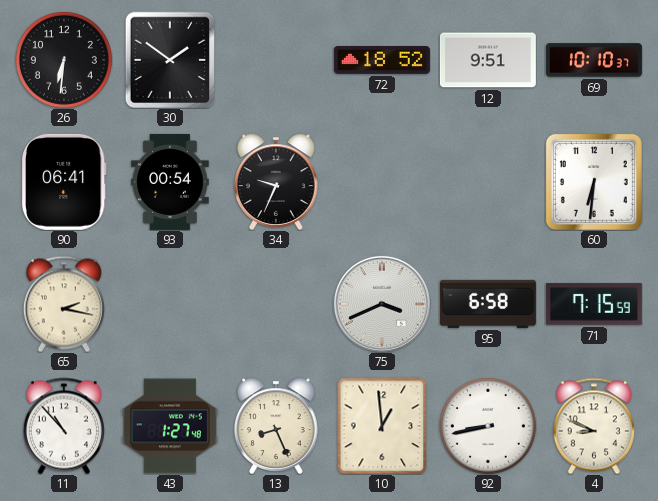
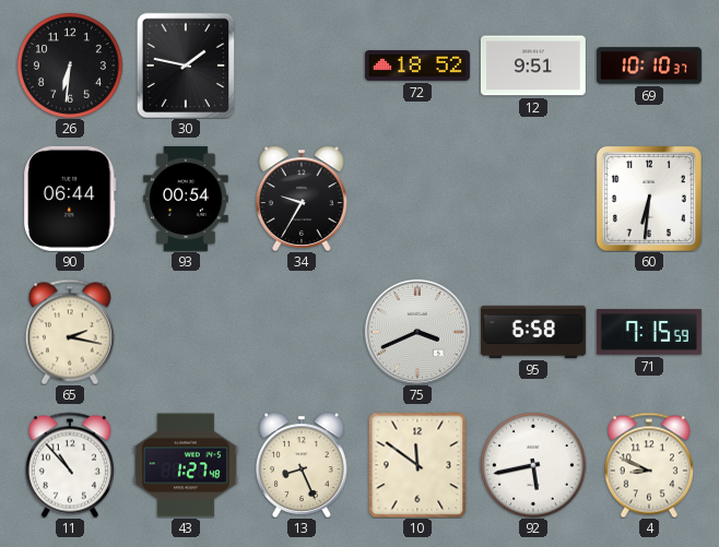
30: 1:51 -> 1:47 (186, 66)
90: 06:41 -> 06:44 (70, 199)
34: 9:34 -> 9:35 (303, 199)
10: 12:59 -> 11:51 (417, 465)
92: 8:43 -> 5:43 (533, 465)
